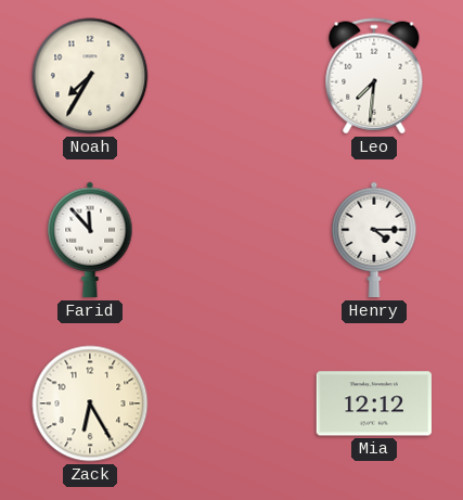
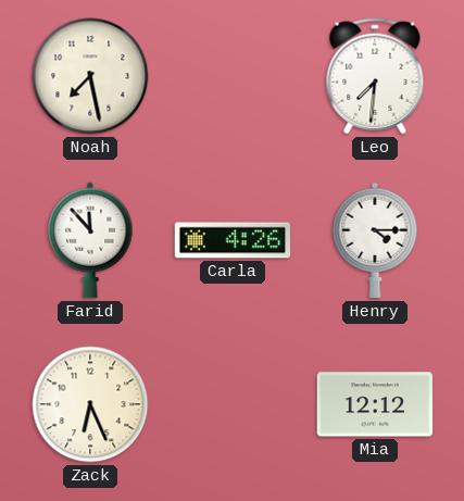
Noah: 7:35 -> 7:28 (90, 76)
Carla: none -> 4:26 (233, 240)
Zack: 6:25 -> 6:26 (90, 404)
